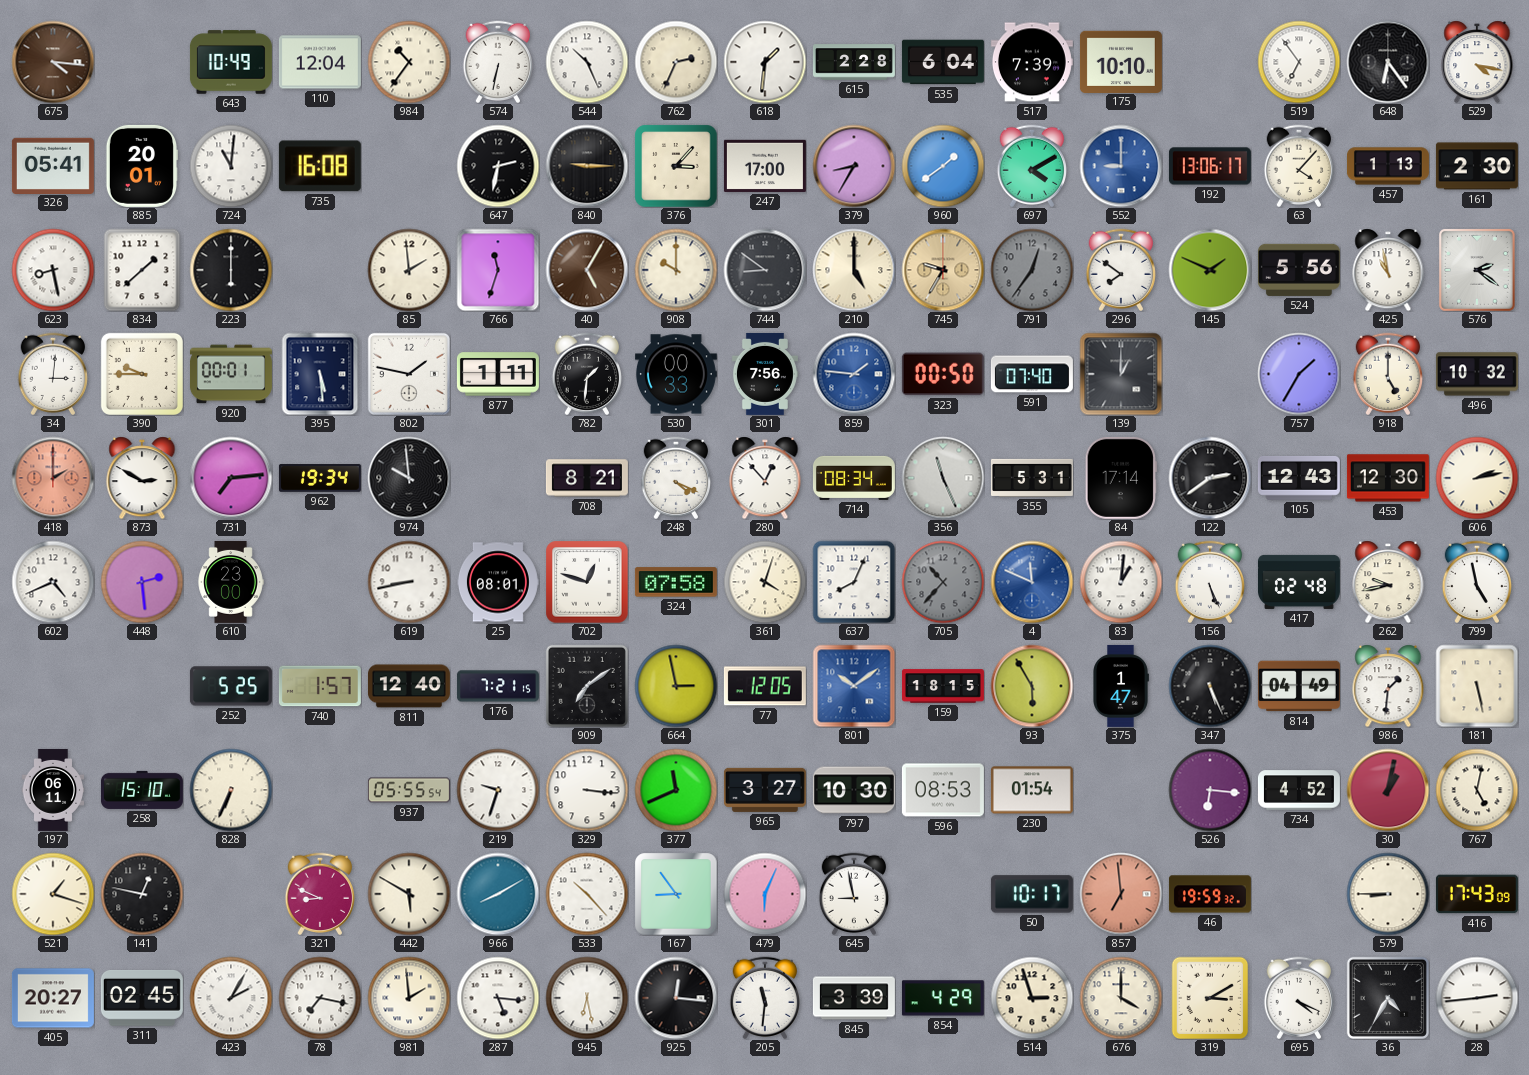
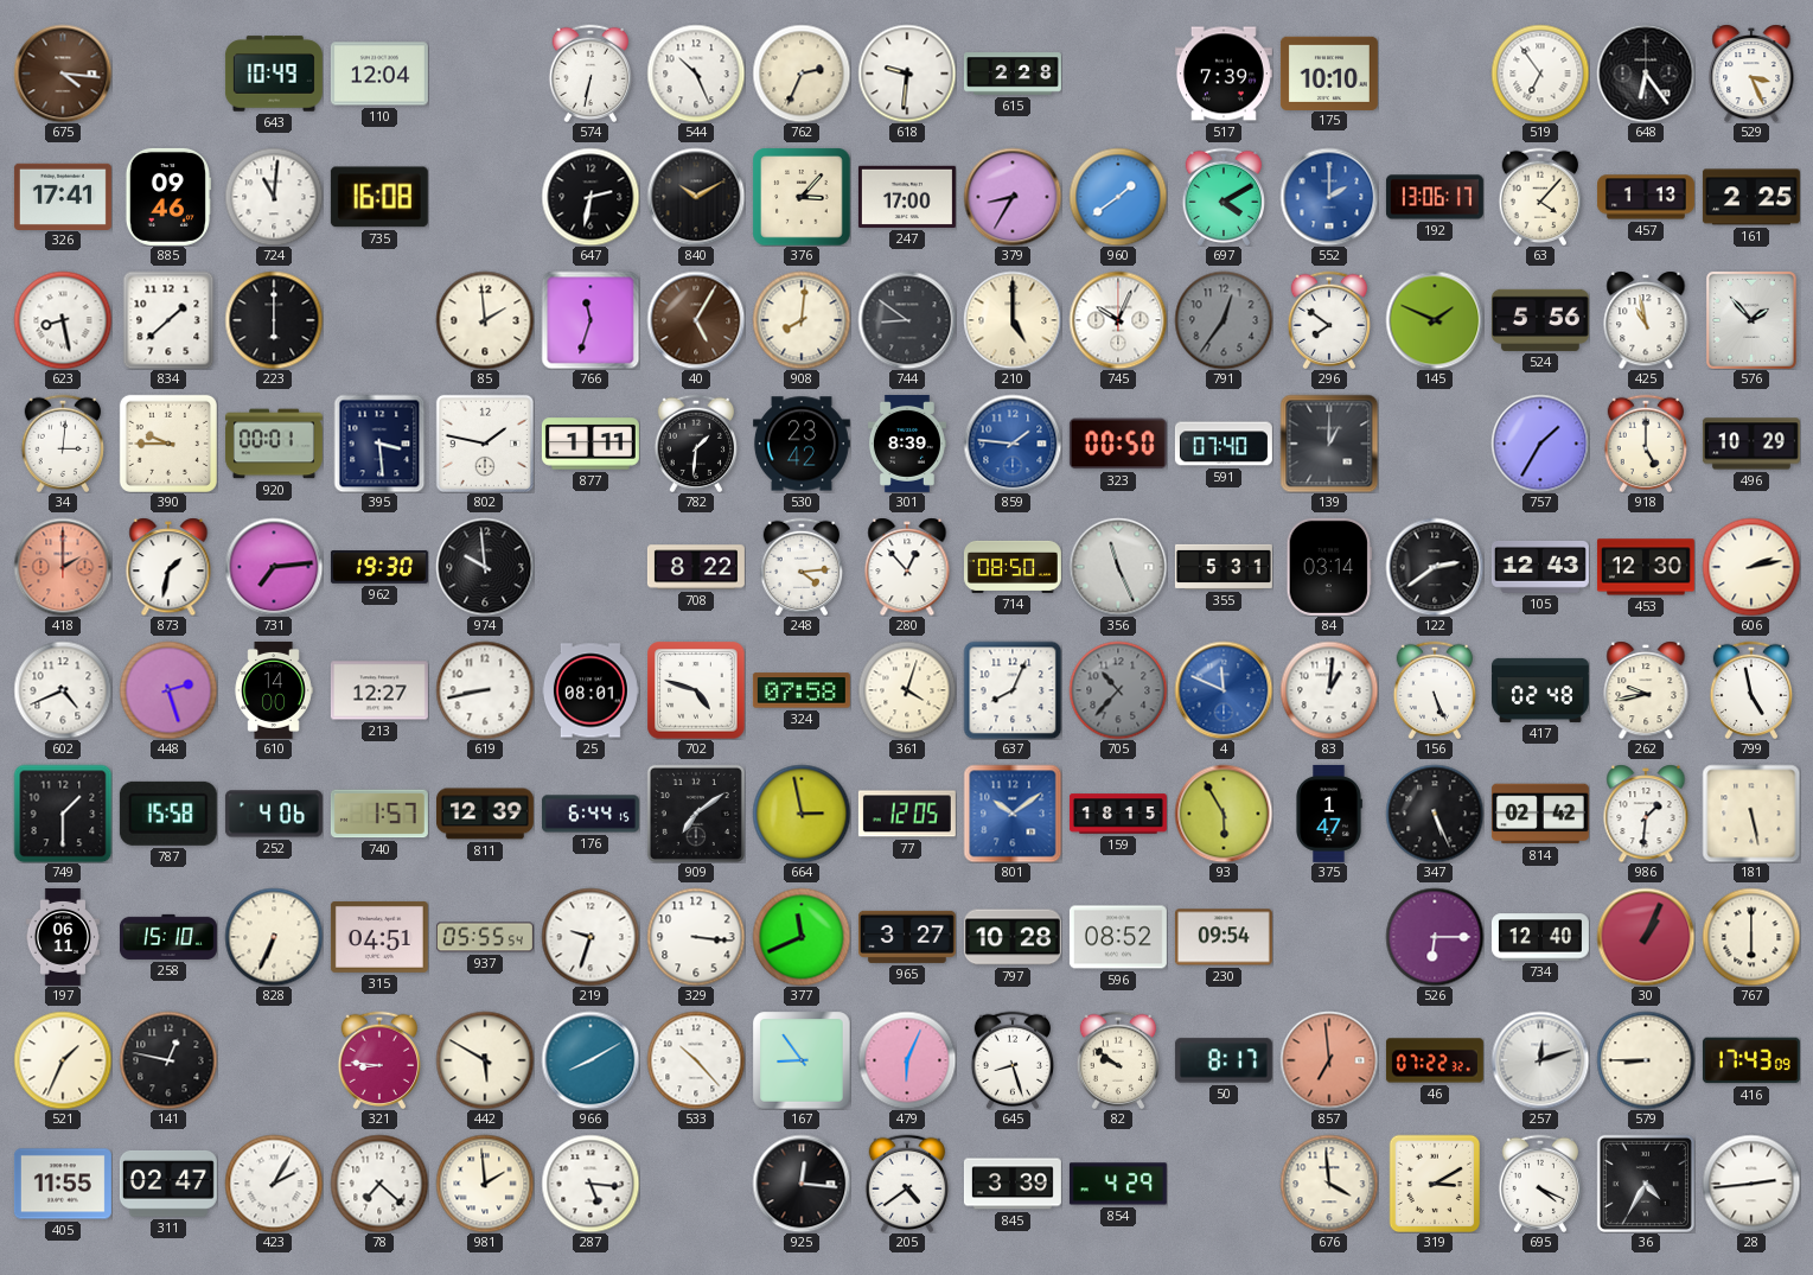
984: 10:36 -> none (409, 62)
618: 1:31 -> 9:31 (907, 74)
535: 6:04 -> none (943, 62)
529: 4:17 -> 3:26 (1751, 74)
326: 05:41 -> 17:41 (63, 196)
885: 20:01 -> 09:46 (167, 197)
840: 9:15 -> 10:10 (696, 197)
552: 9:00 -> 2:00 (1329, 197)
161: 2:30 -> 2:25 (1751, 197)
908: 10:00 -> 8:01 (802, 320)
745: 9:35 -> 10:04 (1118, 320)
745 dial: champagne -> white (1118, 320)
576: 2:21 -> 1:53 (1751, 320)
395: 5:29 -> 3:29 (379, 444)
530: 00:33 -> 23:42 (802, 444)
301: 7:56 -> 8:39 (907, 444)
496: 10:32 -> 10:29 (1751, 444)
873: 2:50 -> 1:32 (168, 567)
962: 19:34 -> 19:30 (379, 567)
708: 8:21 -> 8:22 (696, 567)
248: 4:19 -> 4:14 (802, 566)
714: 08:34 -> 08:50 (1013, 567)
84: 17:14 -> 03:14 (1329, 567)
448: 2:29 -> 2:27 (168, 690)
610: 23:00 -> 14:00 (274, 690)
213: none -> 12:27 (379, 690)
702: 12:48 -> 4:48 (696, 690)
749: none -> 1:30 (63, 814)
787: none -> 15:58 (168, 814)
252: 5:25 -> 4:06 (274, 814)
811: 12:40 -> 12:39 (485, 814)
176: 7:21 -> 6:44 (590, 814)
814: 04:49 -> 02:42 (1540, 814)
315: none -> 04:51 (379, 937)
797: 10:30 -> 10:28 (1013, 937)
596: 08:53 -> 08:52 (1118, 937)
230: 01:54 -> 09:54 (1224, 937)
526: 6:16 -> 6:15 (1435, 937)
734: 4:52 -> 12:40 (1540, 937)
30: 1:02 -> 1:04 (1646, 937)
767: 5:02 -> 6:00 (1751, 937)
521: 1:18 -> 1:34 (63, 1060)
321: 8:49 -> 8:46 (379, 1059)
645: 8:58 -> 8:27 (1013, 1059)
82: none -> 9:51 (1118, 1059)
50: 10:17 -> 8:17 (1224, 1060)
46: 19:59 -> 07:22 (1435, 1060)
257: none -> 12:12 (1540, 1060)
405: 20:27 -> 11:55 (63, 1184)
311: 02:45 -> 02:47 (168, 1184)
78: 7:17 -> 7:22 (379, 1184)
945: 6:28 -> none (587, 998)
205: 11:31 -> 4:39 (907, 1182)
514: 2:57 -> none (1032, 998)
676: 4:00 -> 3:59 (1329, 1184)
